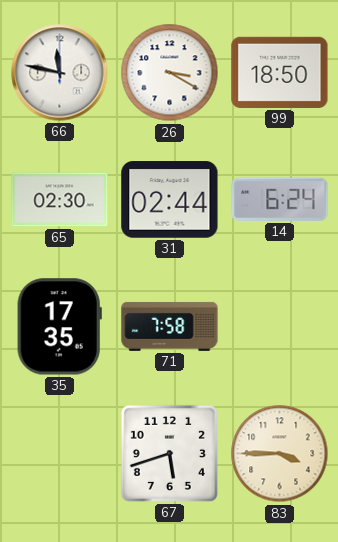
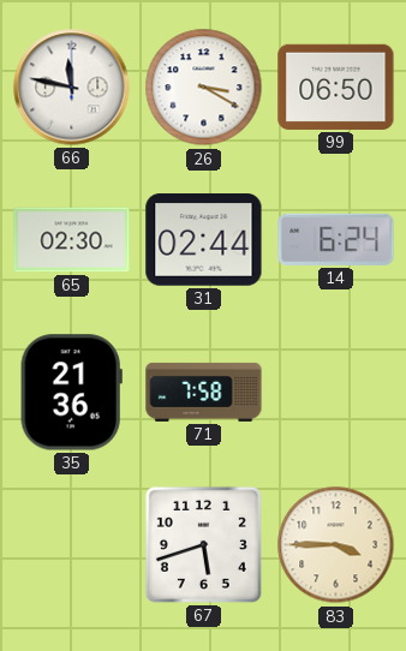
99: 18:50 -> 06:50 (336, 86)
35: 17:35 -> 21:36 (71, 393)
